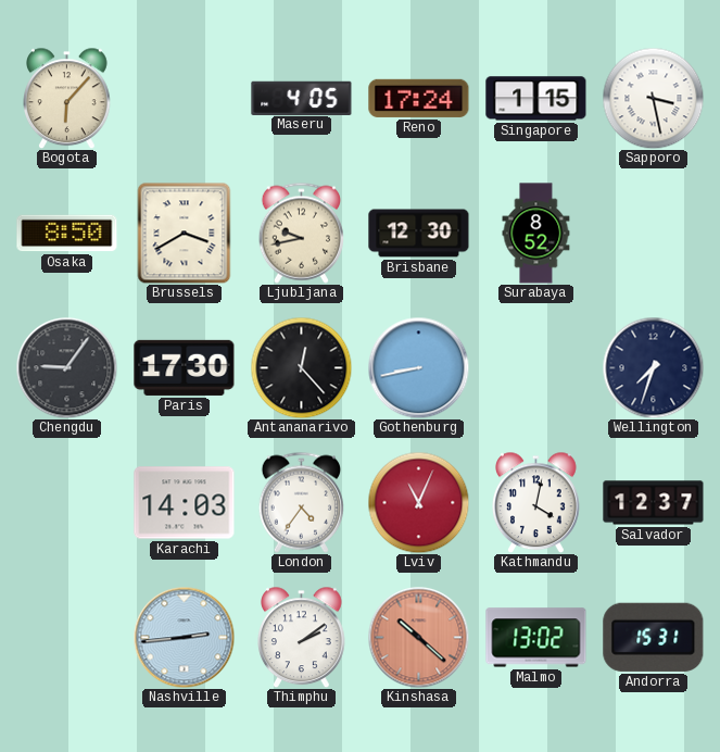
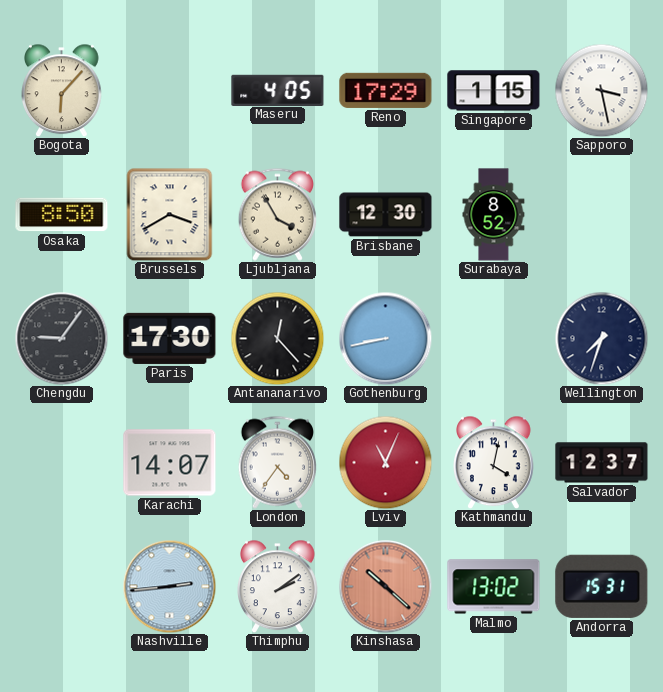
Reno: 17:24 -> 17:29 (386, 90)
Ljubljana: 9:43 -> 3:55 (277, 214)
Karachi: 14:03 -> 14:07 (170, 463)
